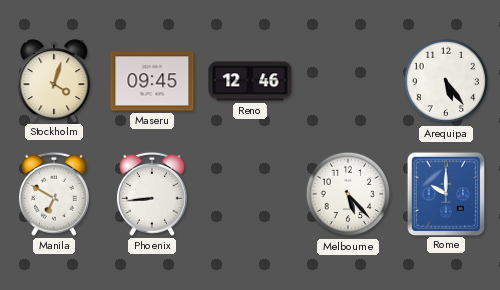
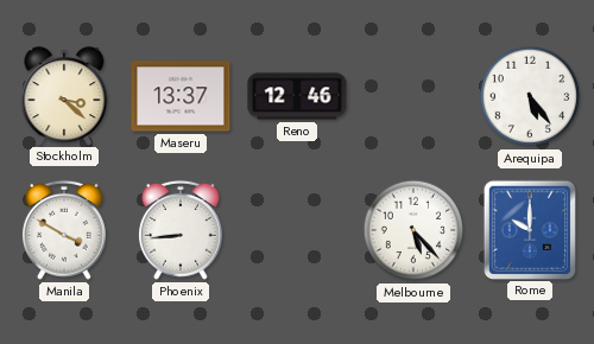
Stockholm: 4:03 -> 3:22 (64, 96)
Maseru: 09:45 -> 13:37 (181, 96)
Manila: 6:50 -> 3:50 (64, 230)
